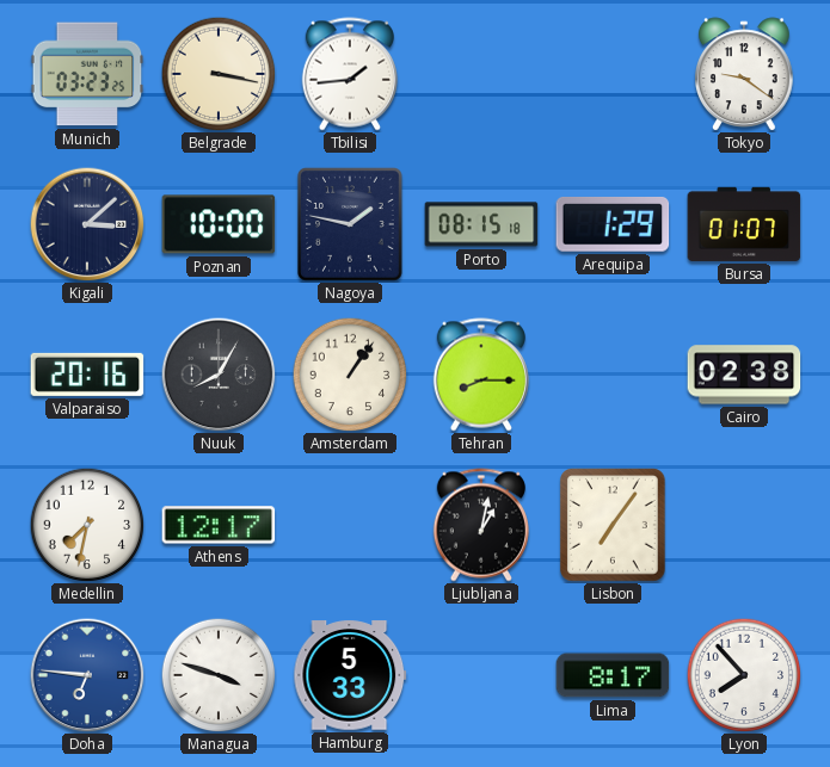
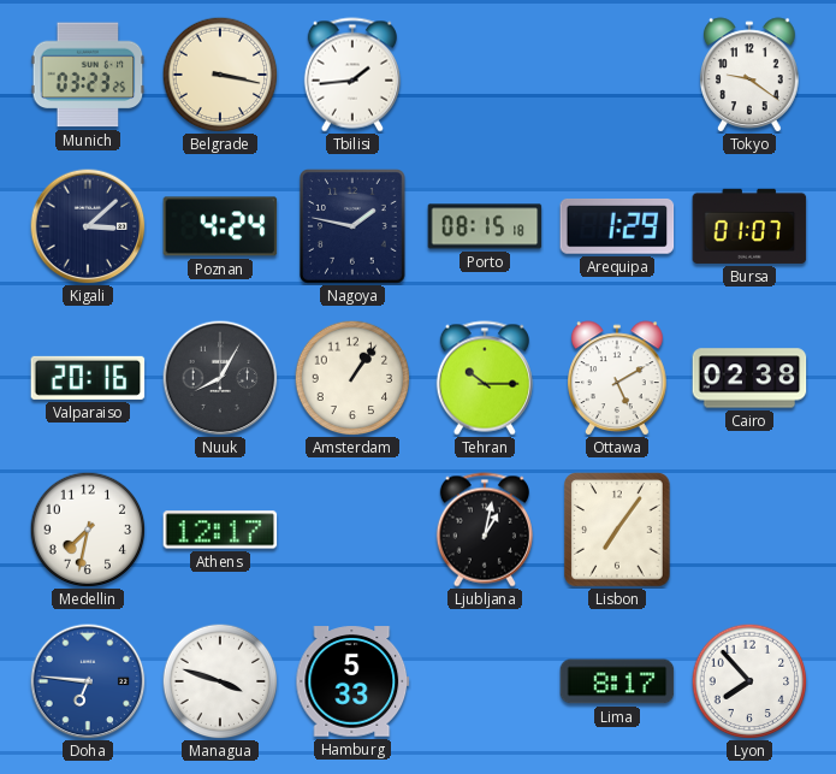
Poznan: 10:00 -> 4:24 (220, 226)
Tehran: 8:15 -> 10:15 (485, 378)
Ottawa: none -> 5:10 (618, 378)
